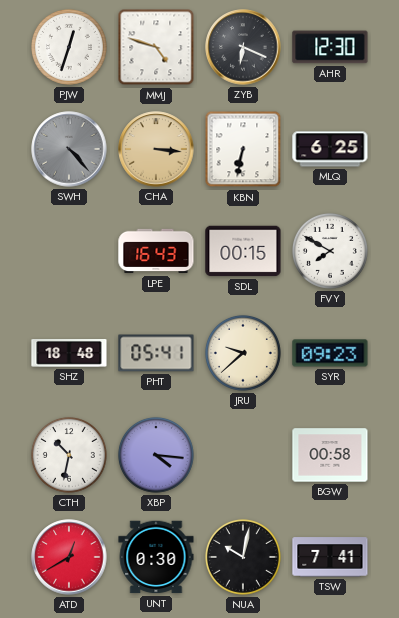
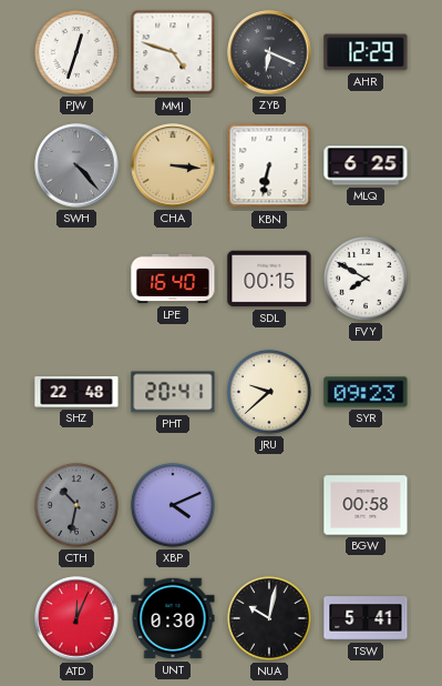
AHR: 12:30 -> 12:29 (366, 52)
LPE: 16:43 -> 16:40 (173, 279)
SHZ: 18:48 -> 22:48 (76, 393)
PHT: 05:41 -> 20:41 (173, 392)
CTH dial: white -> grey (76, 505)
XBP: 4:16 -> 4:11 (173, 505)
ATD: 12:40 -> 12:04 (76, 618)
TSW: 7:41 -> 5:41 (366, 618)
